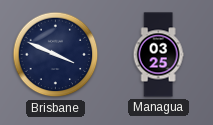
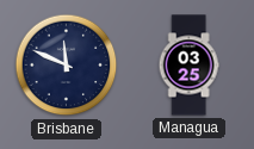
Brisbane: 3:49 -> 11:49 (67, 66)
